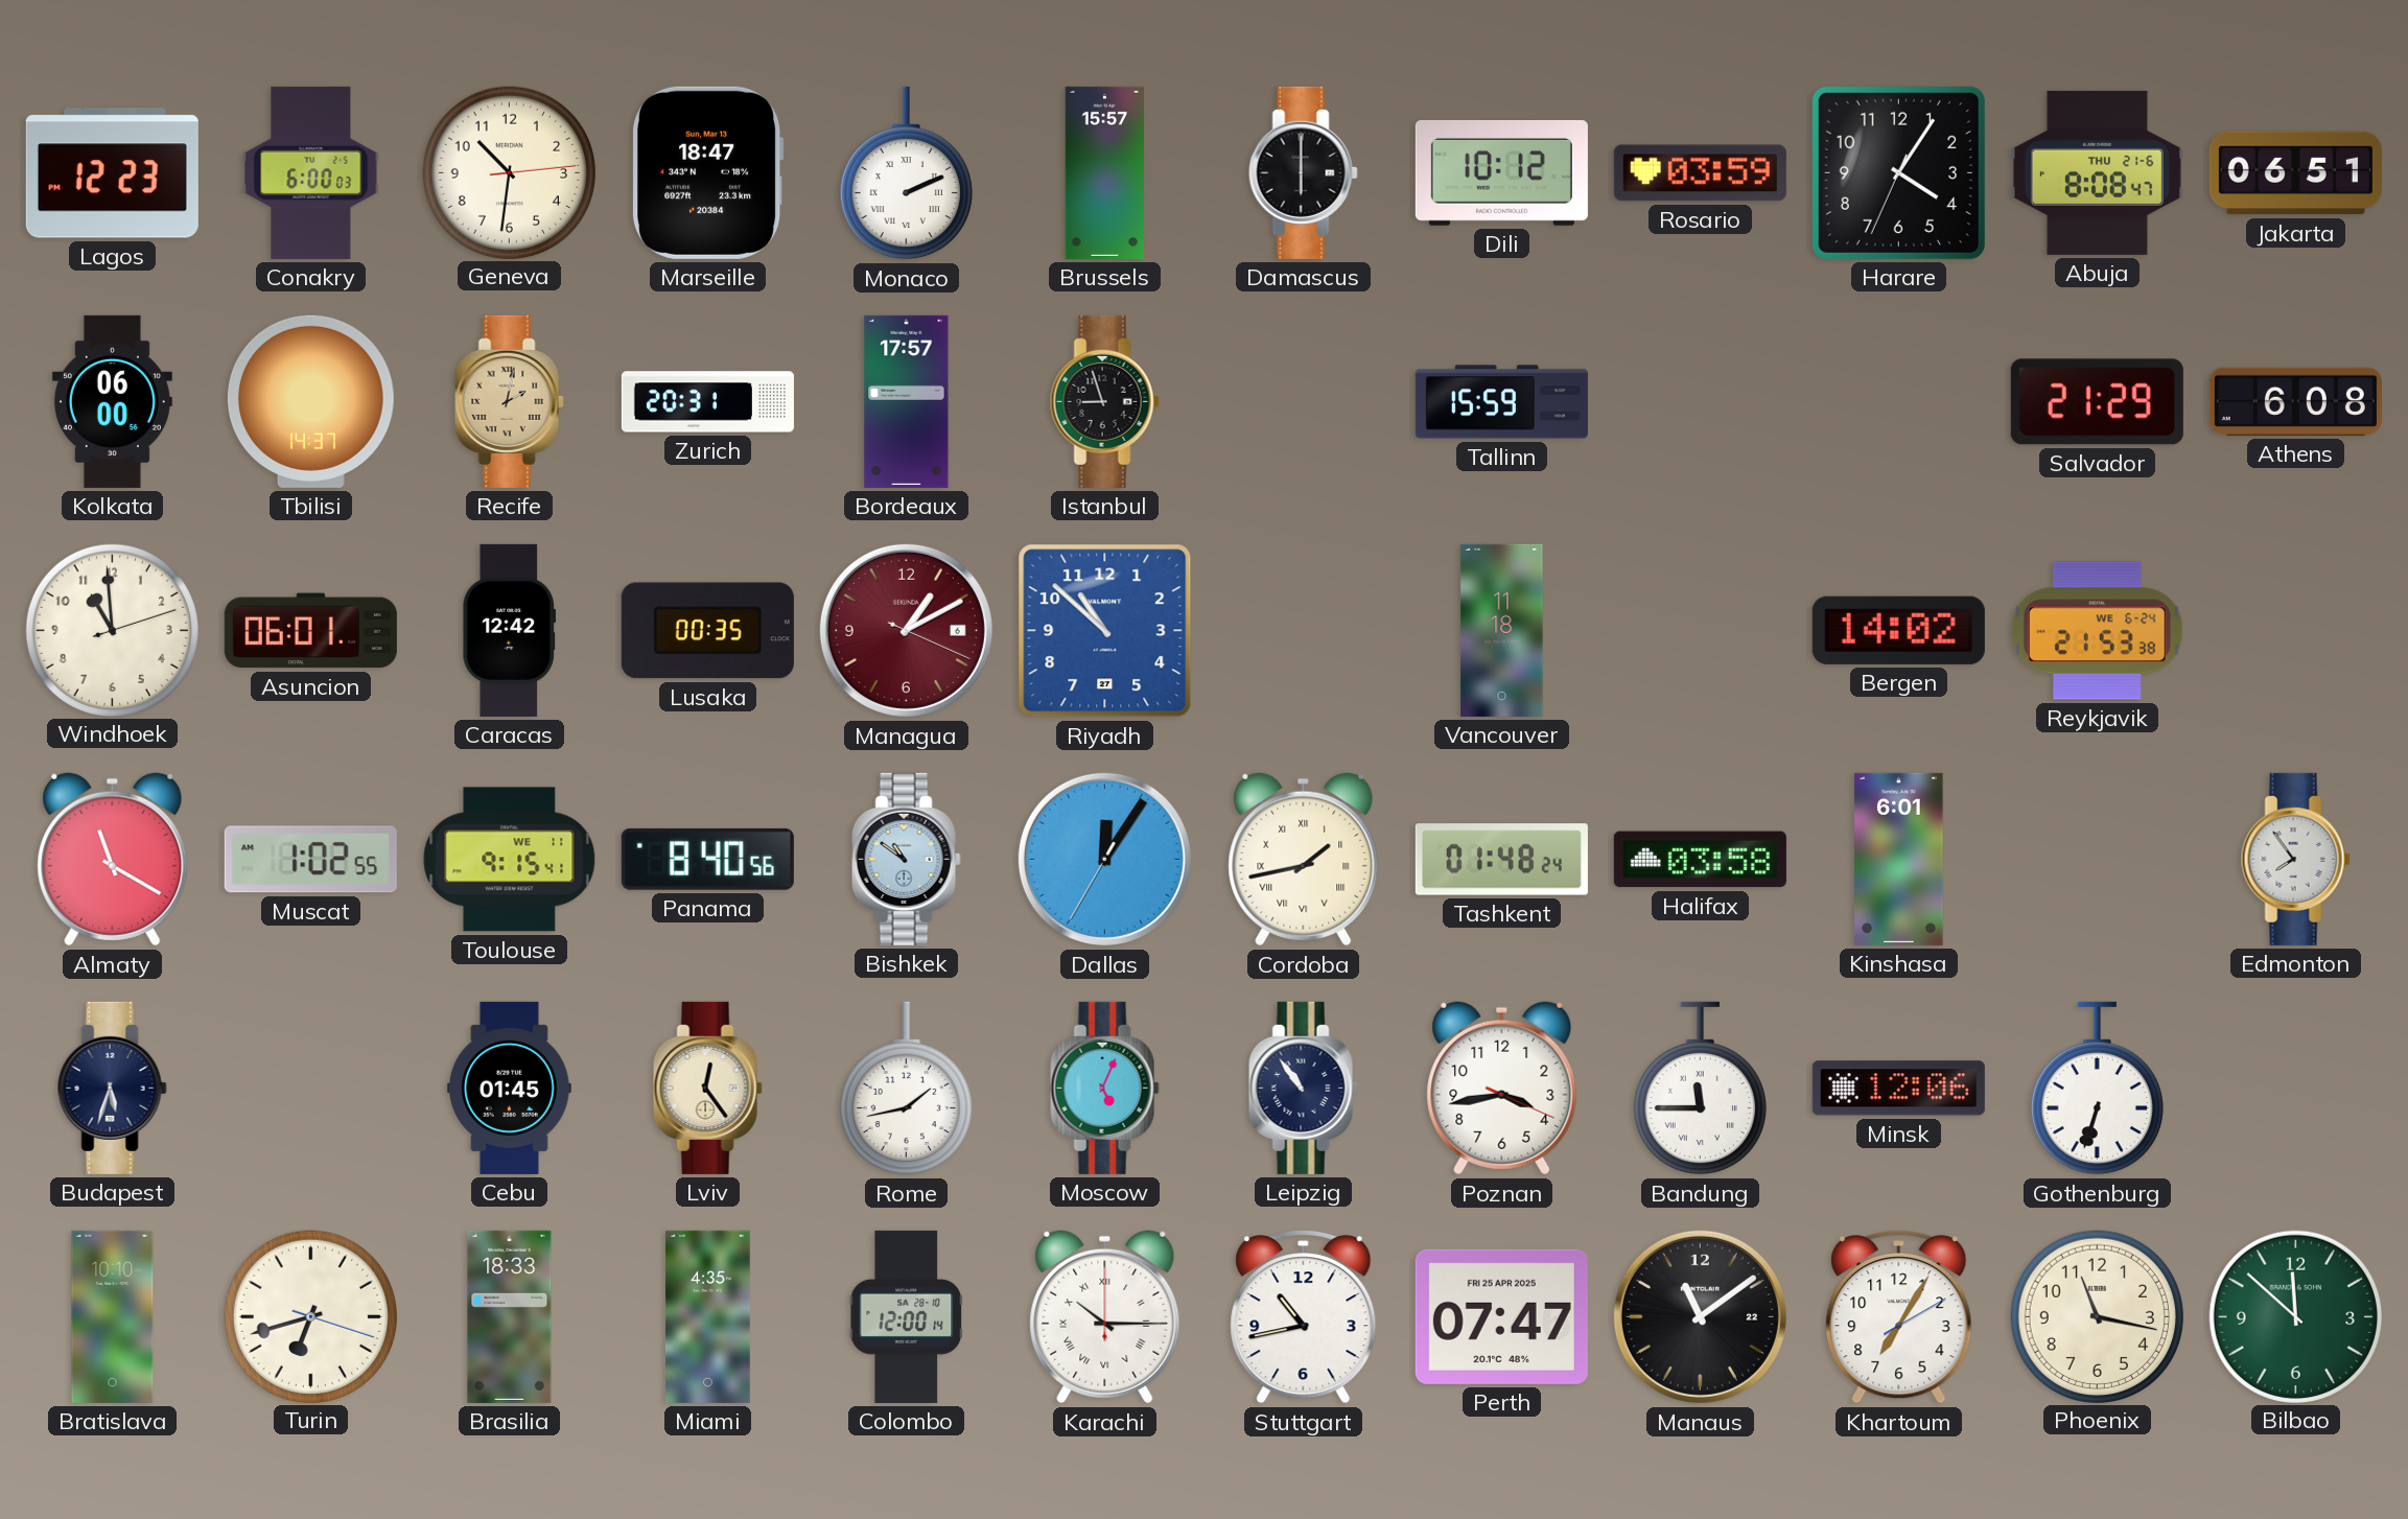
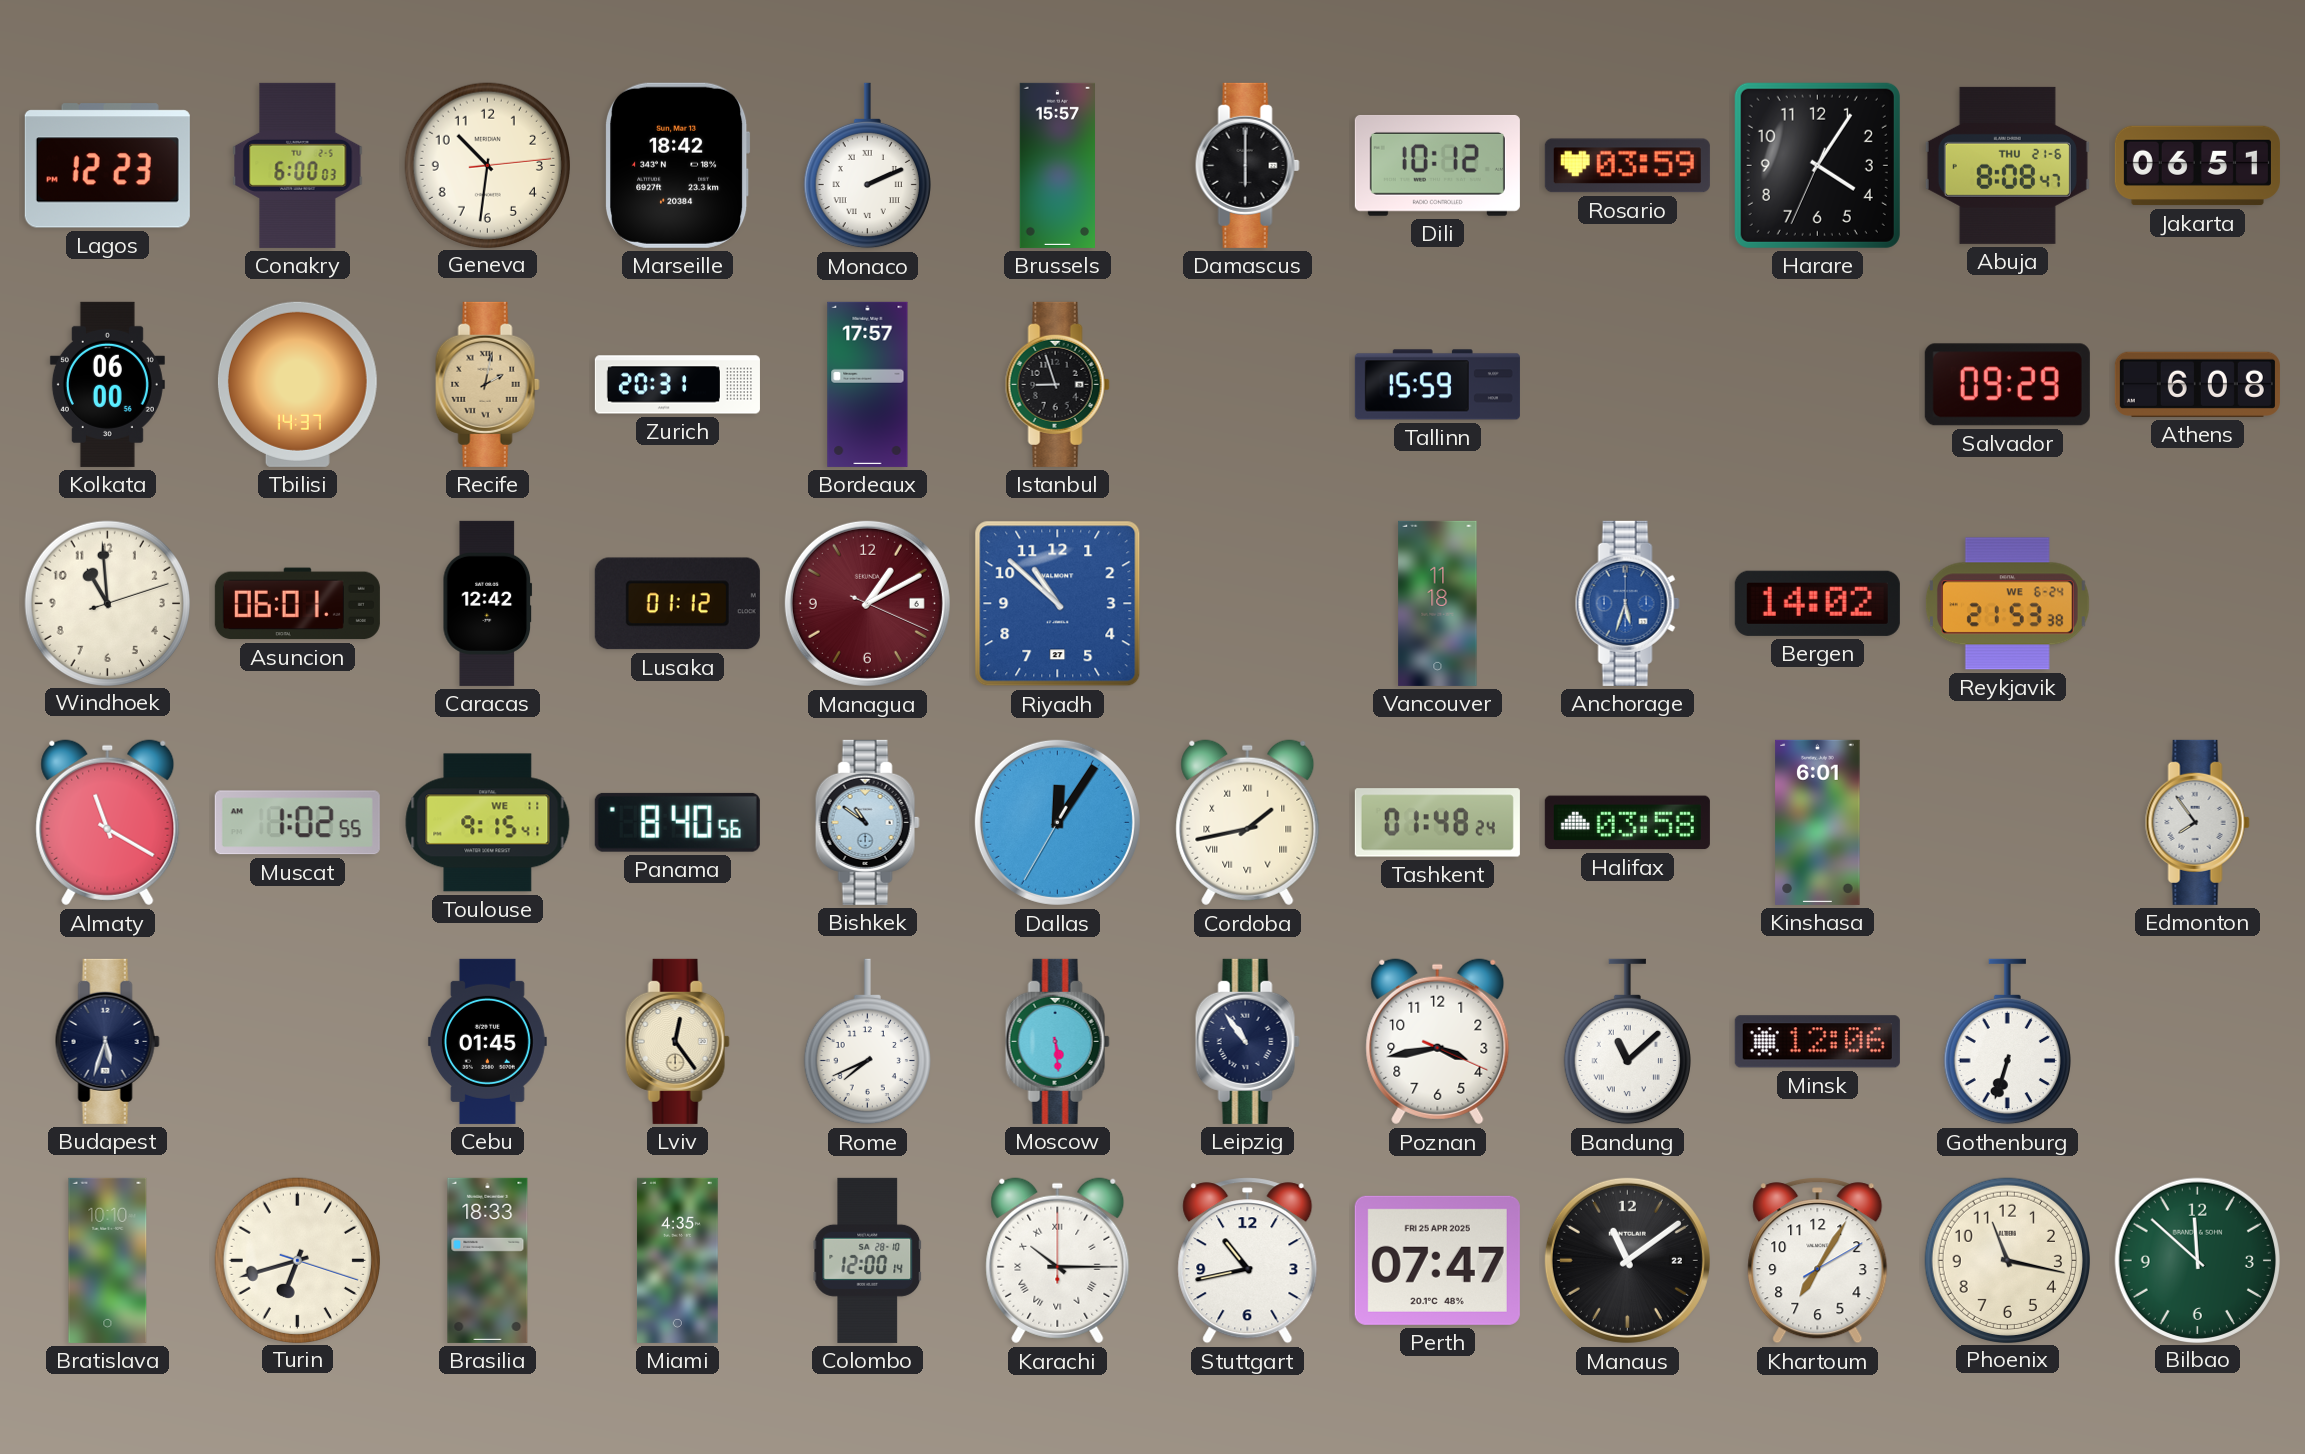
Marseille: 18:47 -> 18:42 (678, 165)
Salvador: 21:29 -> 09:29 (2007, 385)
Lusaka: 00:35 -> 01:12 (677, 604)
Anchorage: none -> 5:33 (1627, 603)
Rome: 1:43 -> 7:41 (867, 1042)
Moscow: 5:04 -> 5:29 (1057, 1041)
Bandung: 11:45 -> 11:08 (1627, 1042)
